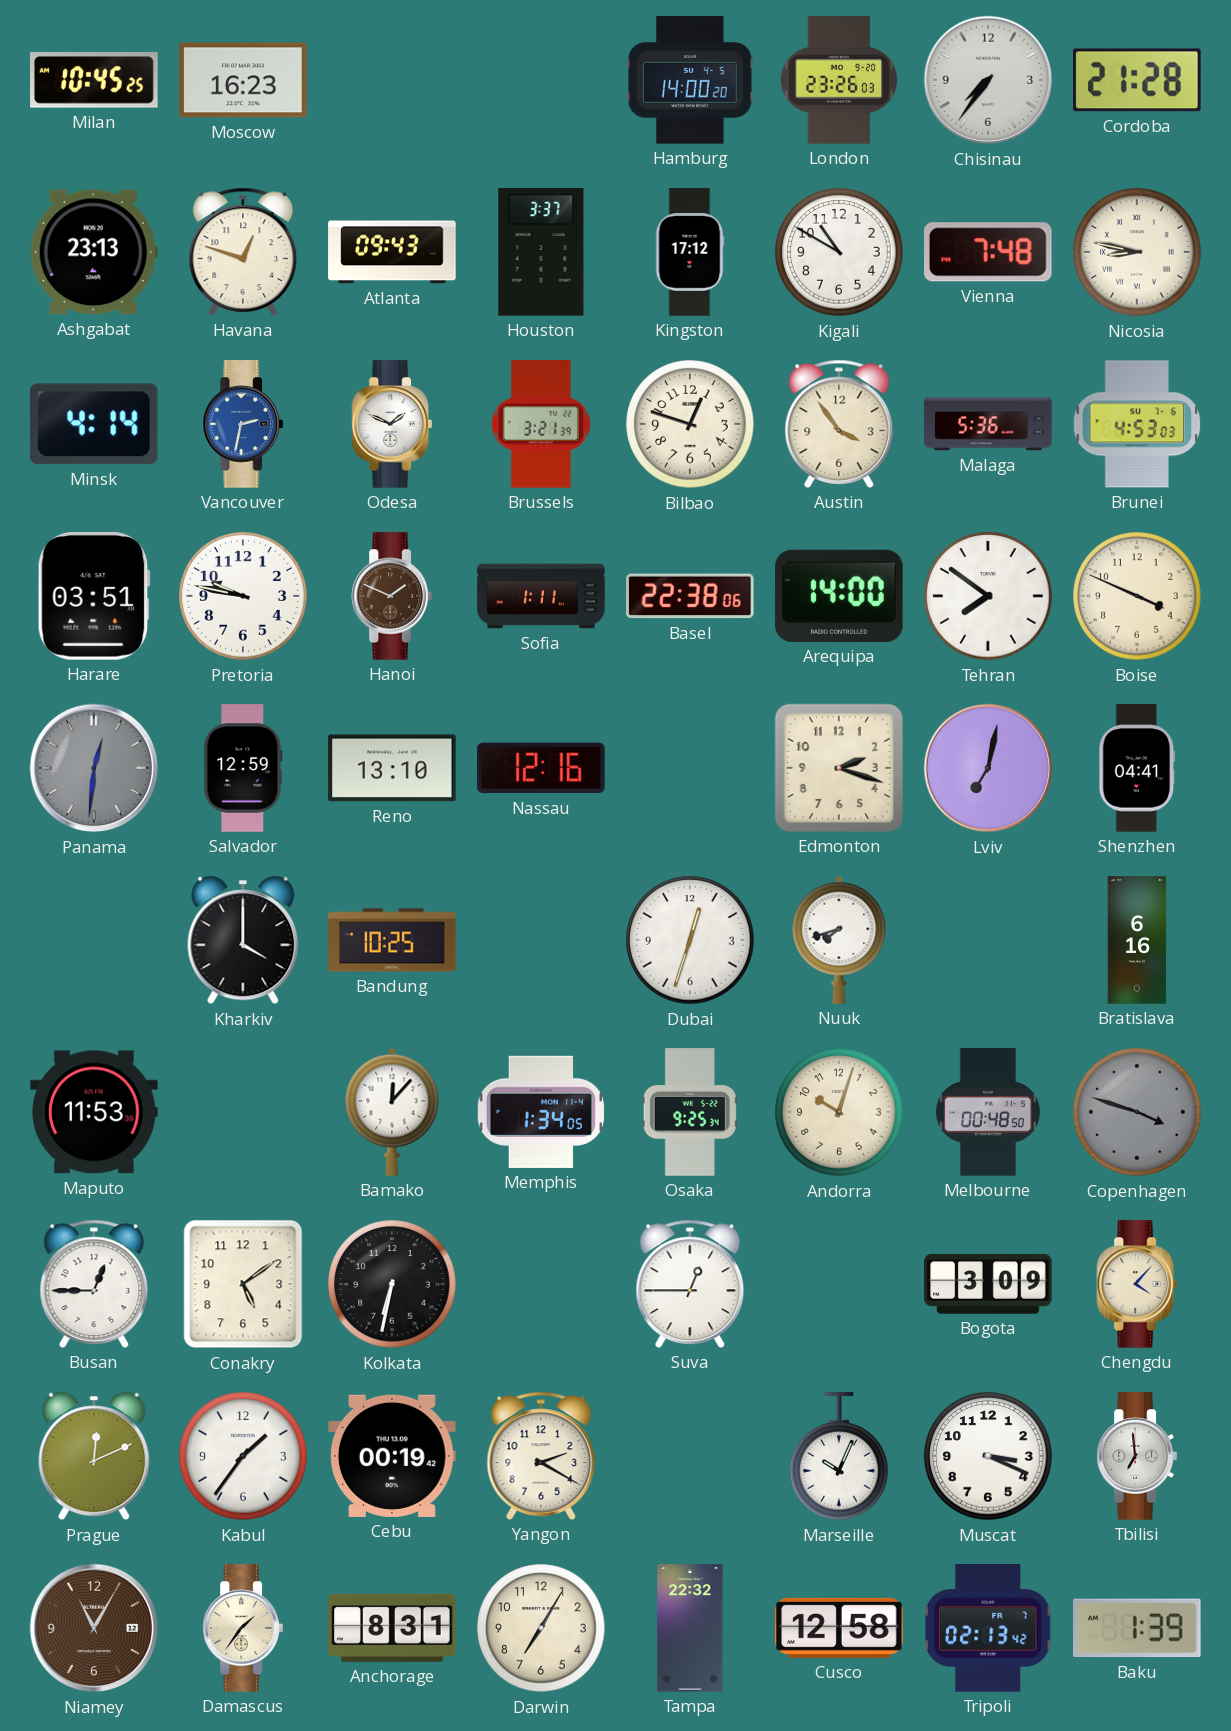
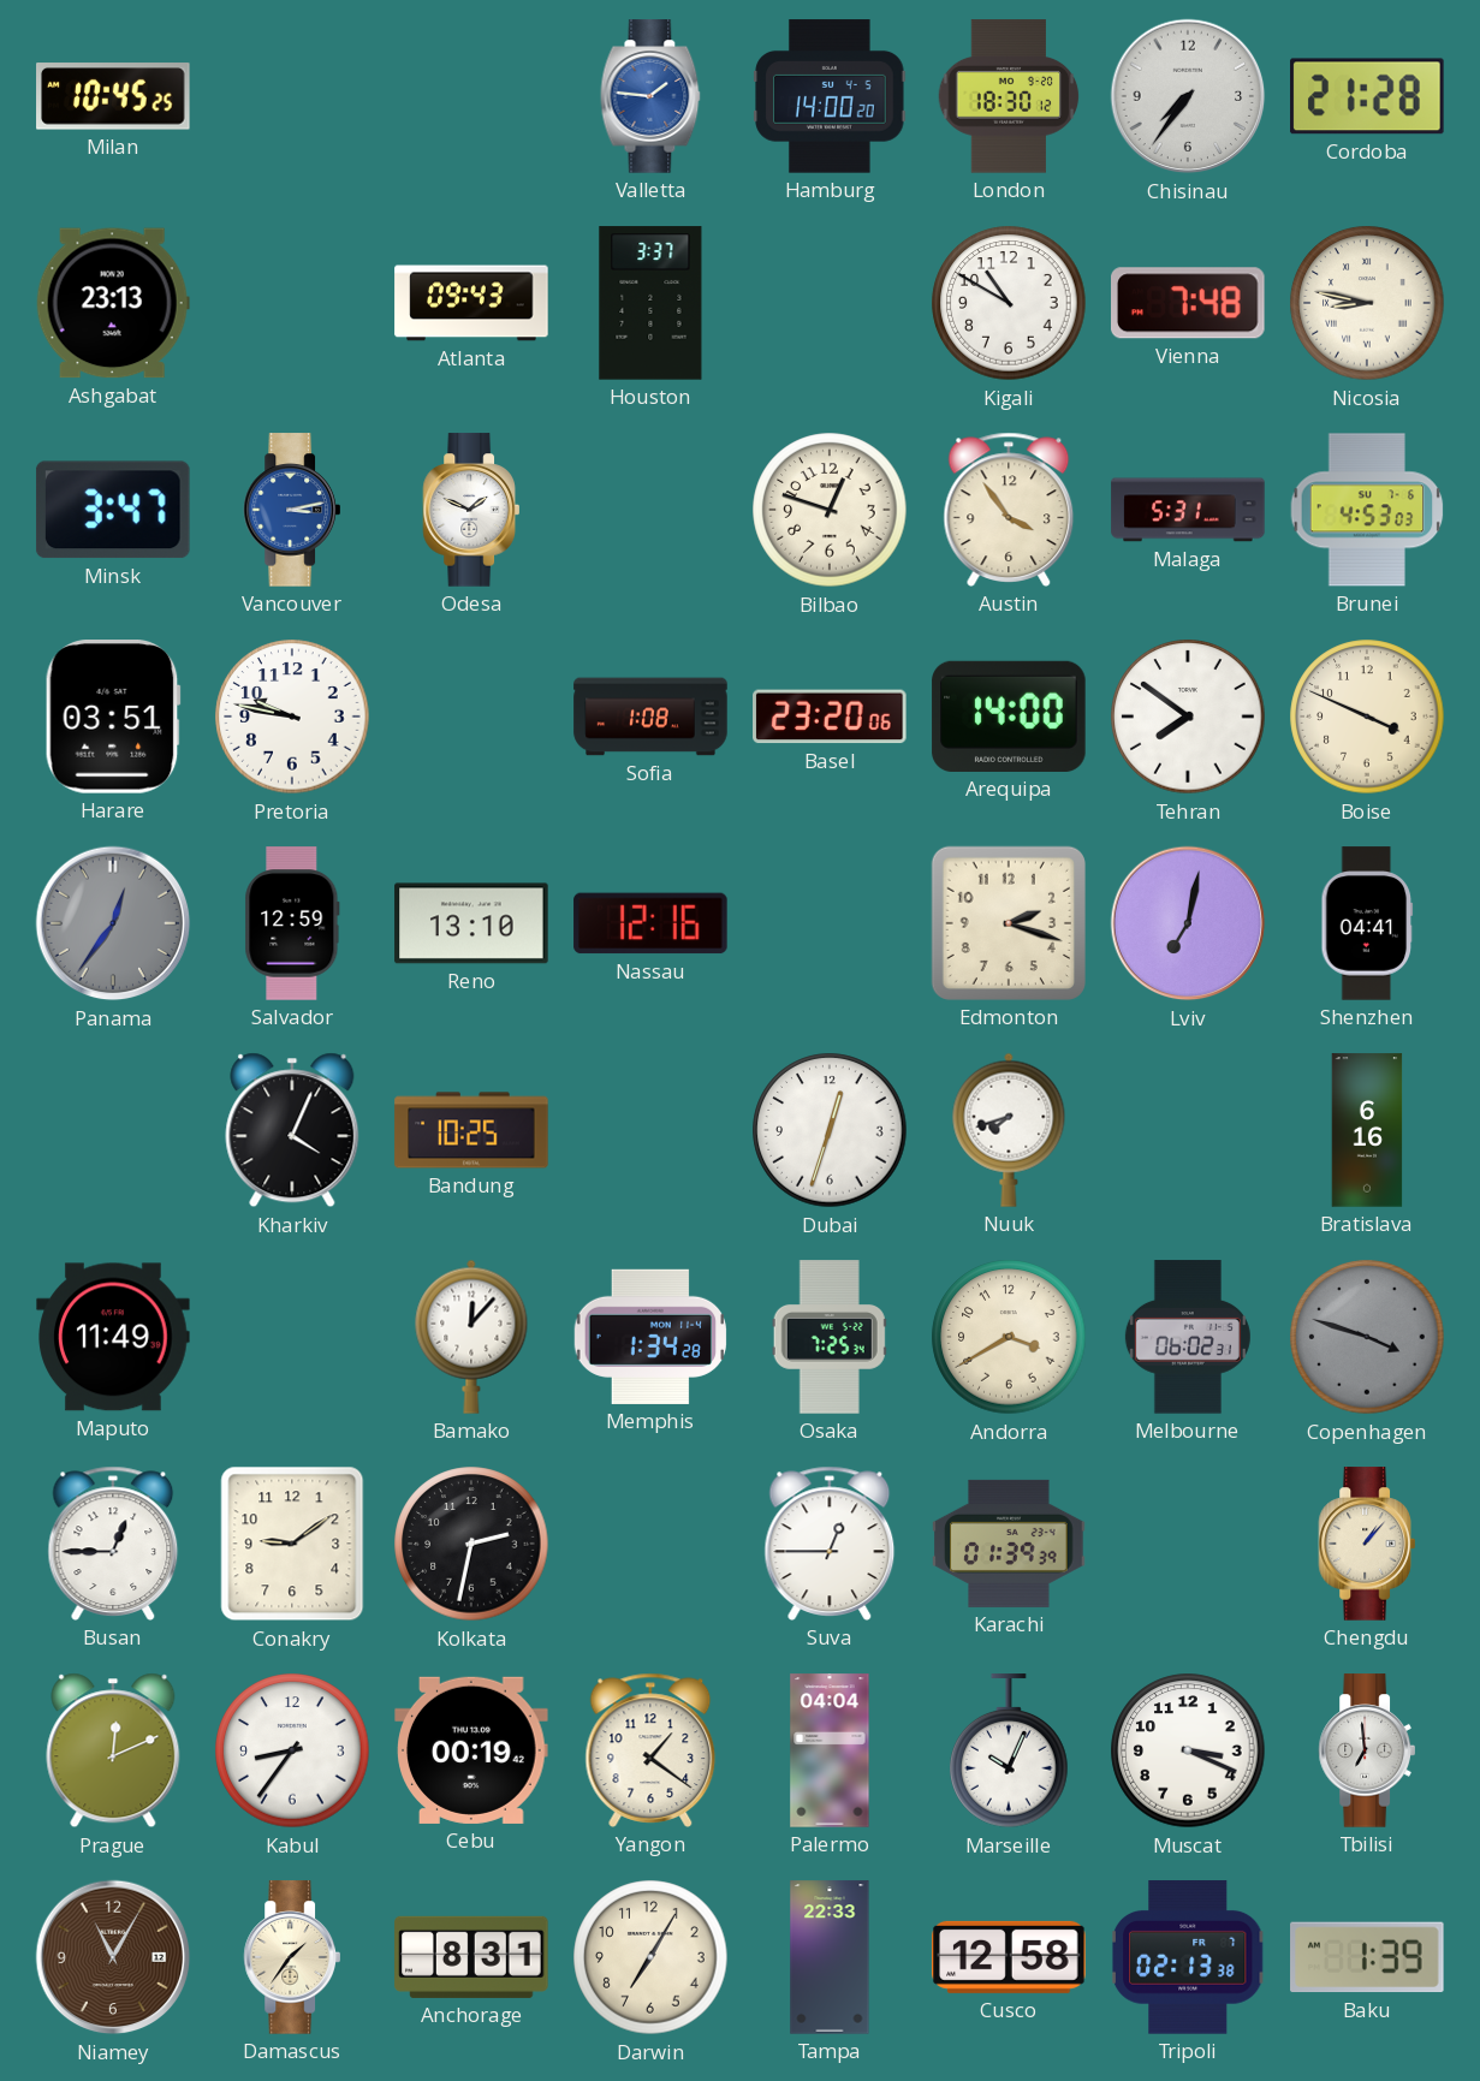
Moscow: 16:23 -> none (243, 80)
Valletta: none -> 1:46 (650, 96)
London: 23:26 -> 18:30 (1009, 96)
Havana: 12:48 -> none (243, 252)
Kingston: 17:12 -> none (690, 252)
Minsk: 4:14 -> 3:47 (113, 510)
Vancouver: 2:32 -> 3:13 (291, 510)
Brussels: 3:21 -> none (541, 424)
Malaga: 5:36 -> 5:31 (1188, 510)
Hanoi: 1:49 -> none (391, 596)
Sofia: 1:11 -> 1:08 (650, 717)
Basel: 22:38 -> 23:20 (830, 717)
Panama: 12:31 -> 12:36 (113, 923)
Kharkiv: 4:00 -> 4:04 (292, 1130)
Maputo: 11:53 -> 11:49 (113, 1337)
Memphis: 1:34:05 -> 1:34:28 (649, 1337)
Osaka: 9:25 -> 7:25 (830, 1337)
Andorra: 10:03 -> 3:40 (1009, 1337)
Melbourne: 00:48 -> 06:02 (1188, 1337)
Conakry: 5:09 -> 9:09 (292, 1544)
Kolkata: 6:32 -> 2:32 (471, 1544)
Karachi: none -> 01:39 (1009, 1544)
Bogota: 3:09 -> none (988, 1285)
Chengdu: 4:07 -> 1:07 (1366, 1544)
Kabul: 1:36 -> 8:36 (292, 1750)
Yangon: 2:20 -> 1:21 (650, 1750)
Palermo: none -> 04:04 (830, 1750)
Tampa: 22:32 -> 22:33 (830, 1957)
Tripoli: 02:13:42 -> 02:13:38 (1188, 1957)
